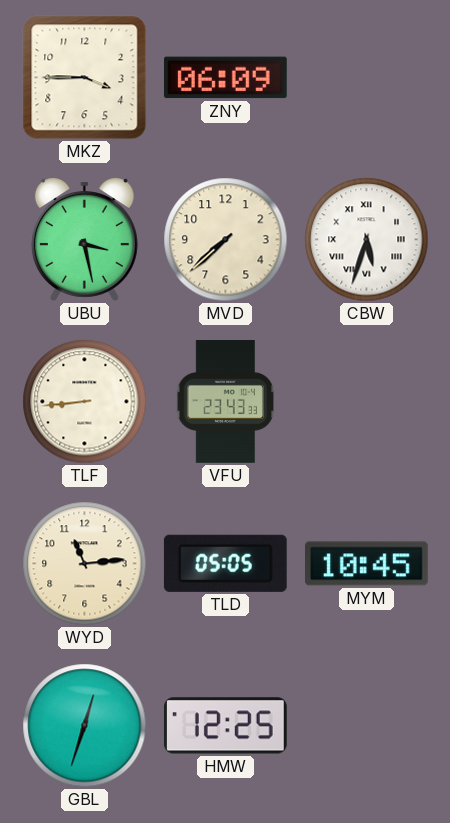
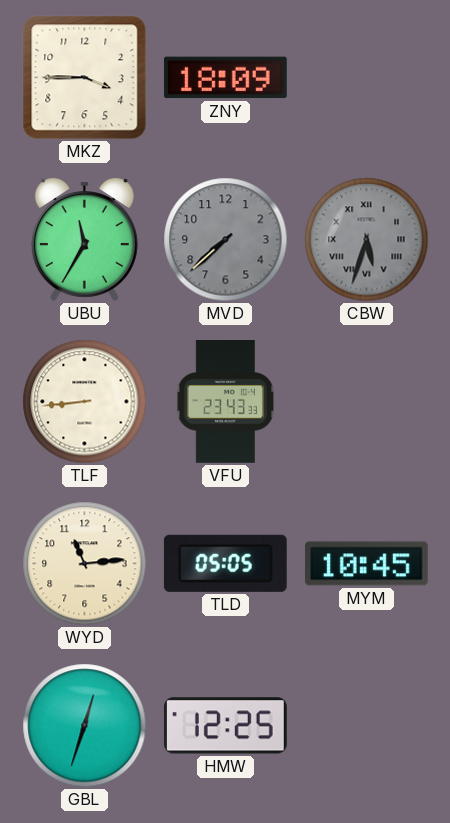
ZNY: 06:09 -> 18:09 (225, 78)
UBU: 3:28 -> 11:35 (84, 239)
MVD dial: cream -> grey (226, 240)
CBW dial: white -> grey (367, 240)
